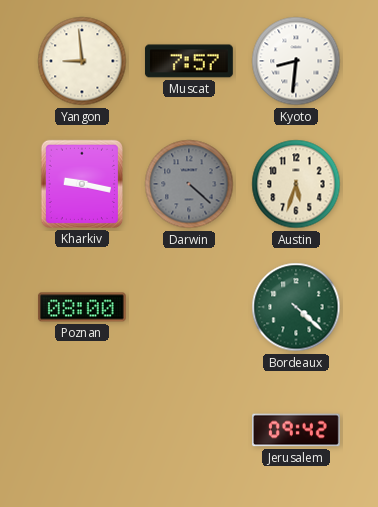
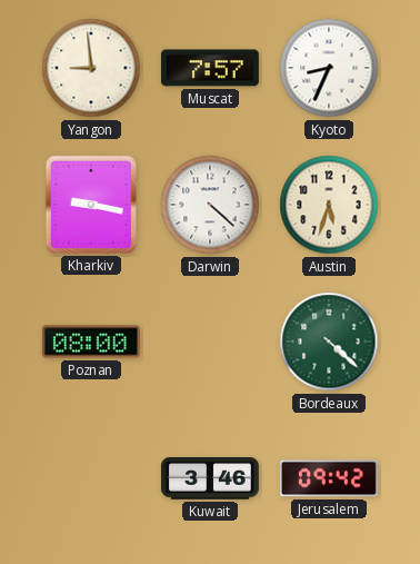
Kyoto: 8:31 -> 8:34 (329, 68)
Darwin dial: grey -> white (210, 205)
Kuwait: none -> 3:46 (210, 479)
